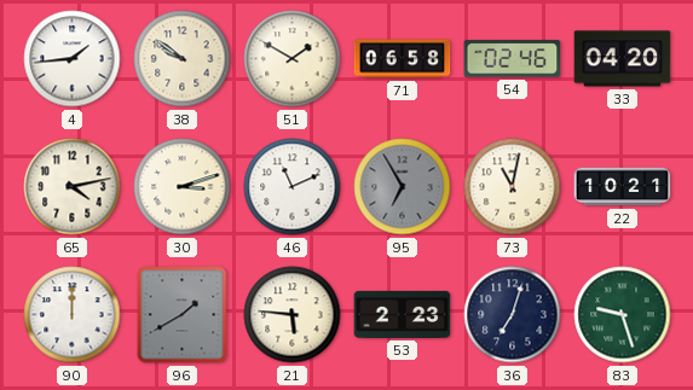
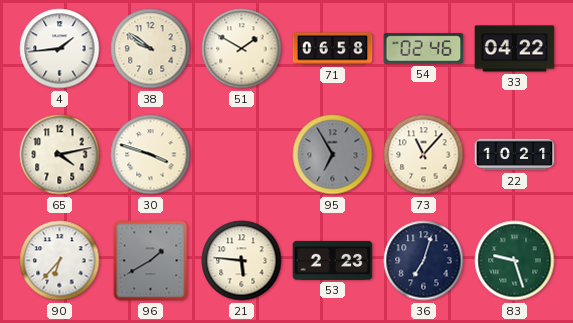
33: 04:20 -> 04:22 (515, 49)
30: 3:12 -> 3:48 (151, 155)
46: 11:11 -> none (293, 187)
73: 11:02 -> 11:07 (424, 155)
90: 12:00 -> 6:37 (60, 261)
